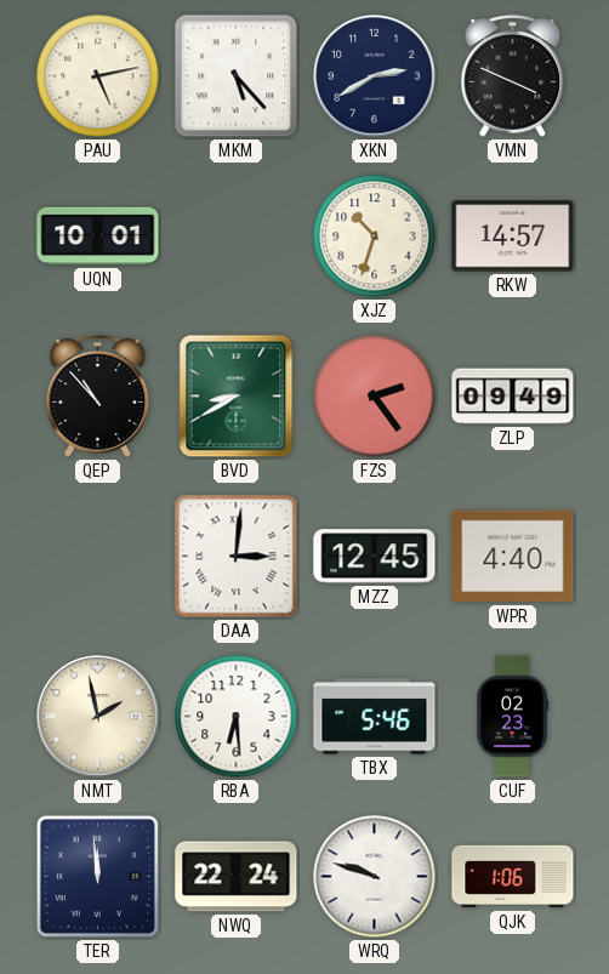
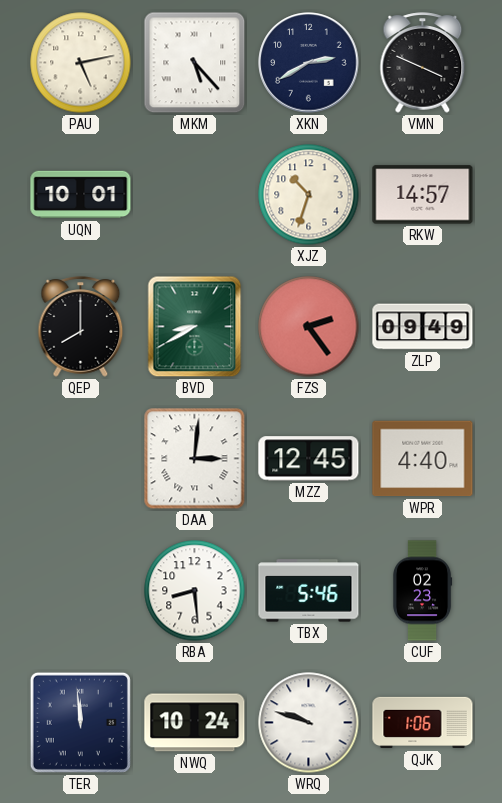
QEP: 10:53 -> 8:00 (81, 327)
NMT: 1:58 -> none (98, 717)
RBA: 6:29 -> 8:29 (195, 591)
NWQ: 22:24 -> 10:24 (195, 723)
